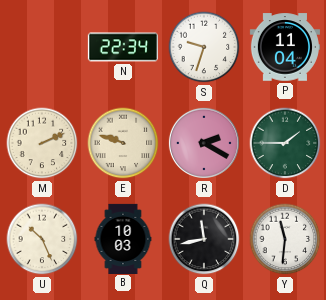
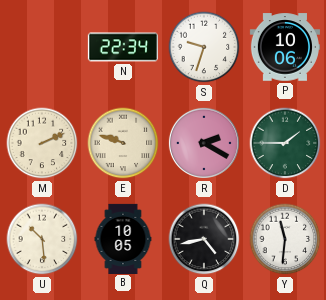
P: 11:04 -> 10:06 (285, 47)
U: 10:26 -> 10:29 (42, 239)
B: 10:03 -> 10:05 (123, 238)
Q: 11:43 -> 4:43 (204, 239)
